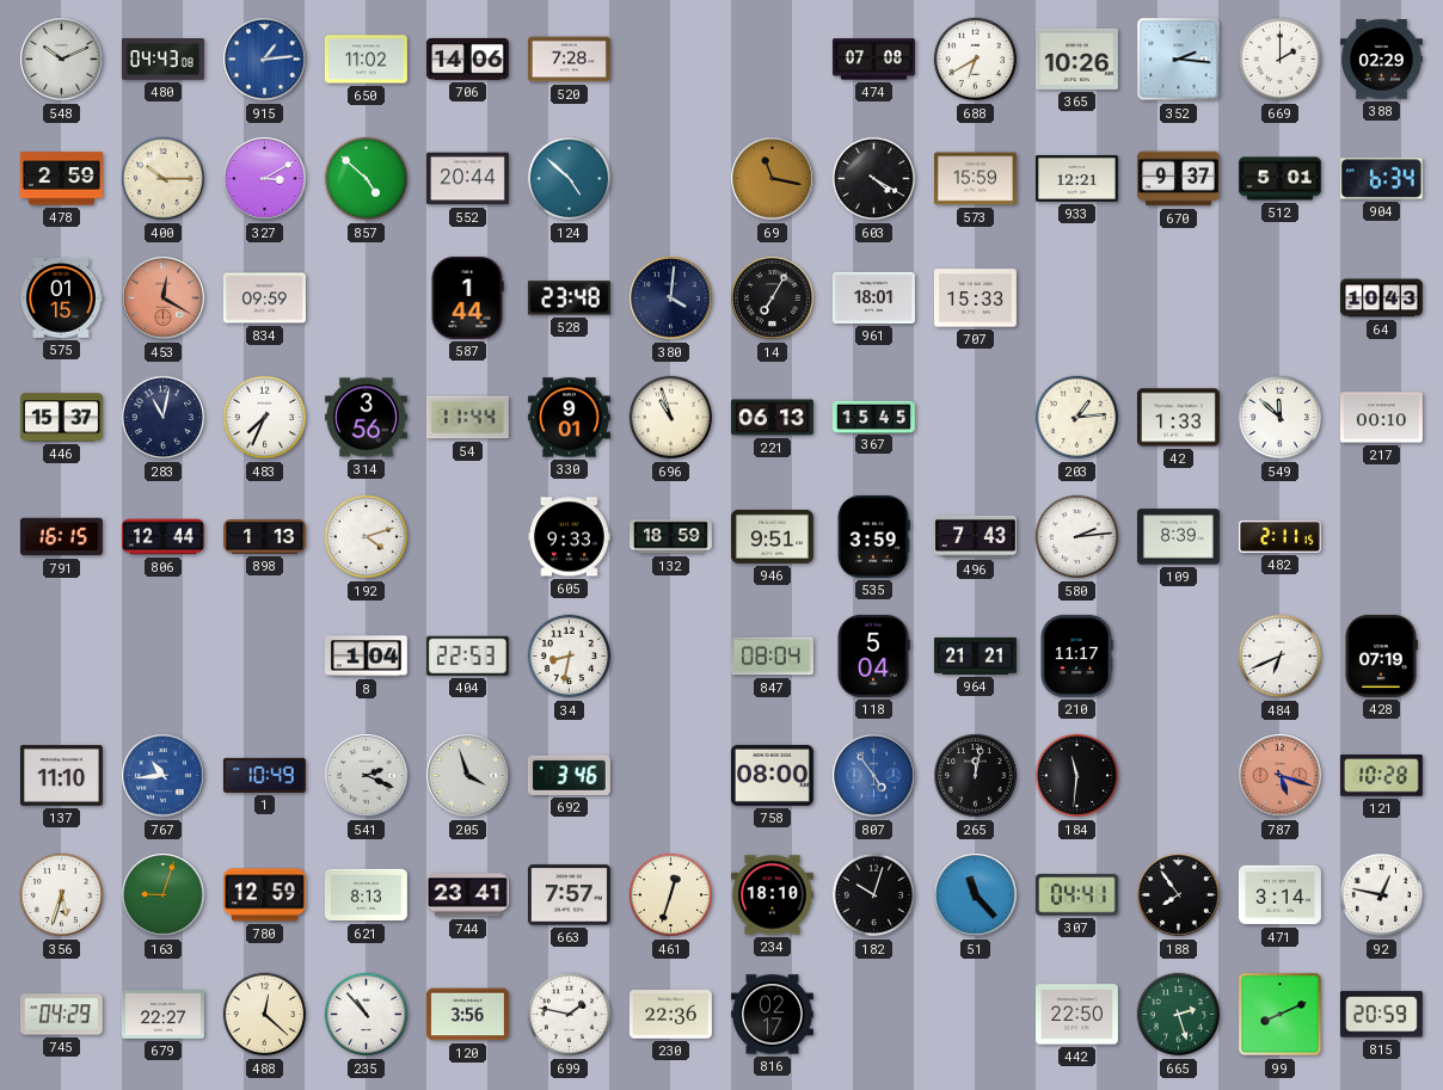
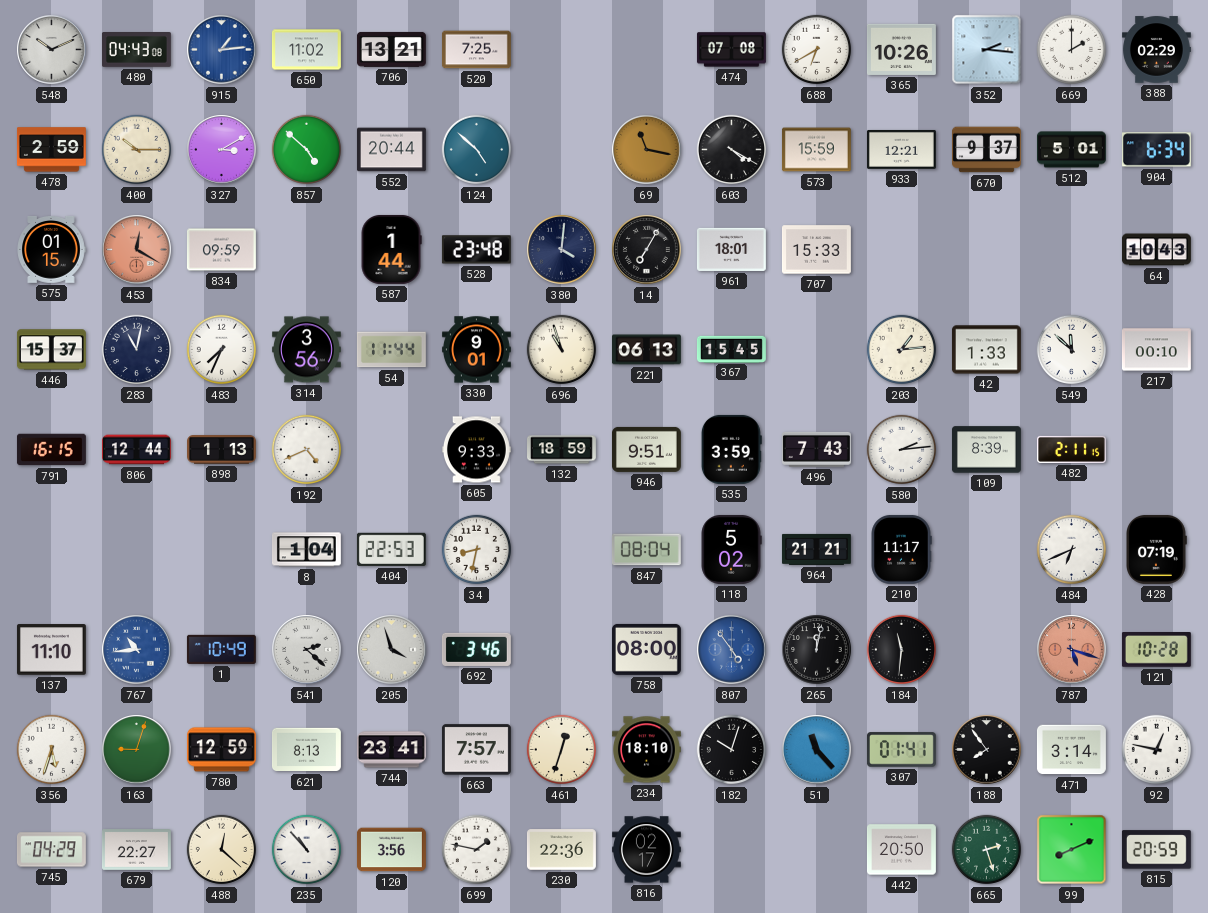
706: 14:06 -> 13:21 (391, 49)
520: 7:28 -> 7:25 (476, 50)
192: 4:12 -> 4:41 (307, 450)
118: 5:04 -> 5:02 (731, 549)
541: 2:19 -> 2:22 (307, 650)
307: 04:41 -> 01:41 (901, 750)
442: 22:50 -> 20:50 (901, 850)
